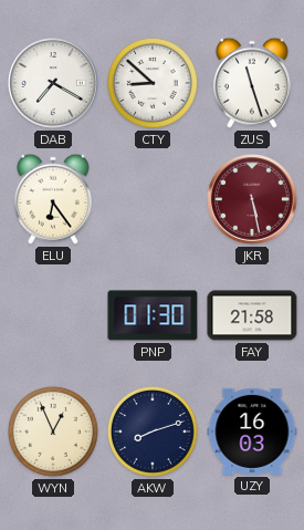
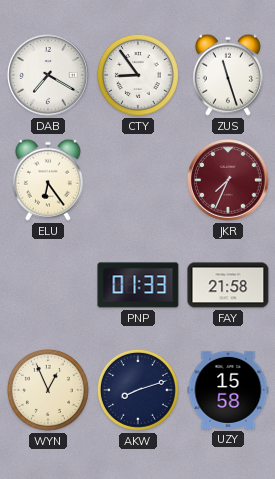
CTY: 8:52 -> 8:54 (138, 75)
JKR: 5:28 -> 7:34 (228, 180)
PNP: 01:30 -> 01:33 (138, 285)
UZY: 16:03 -> 15:58 (228, 390)
